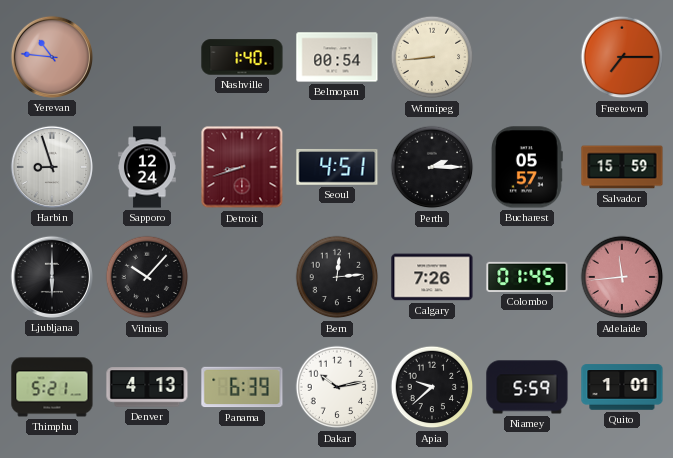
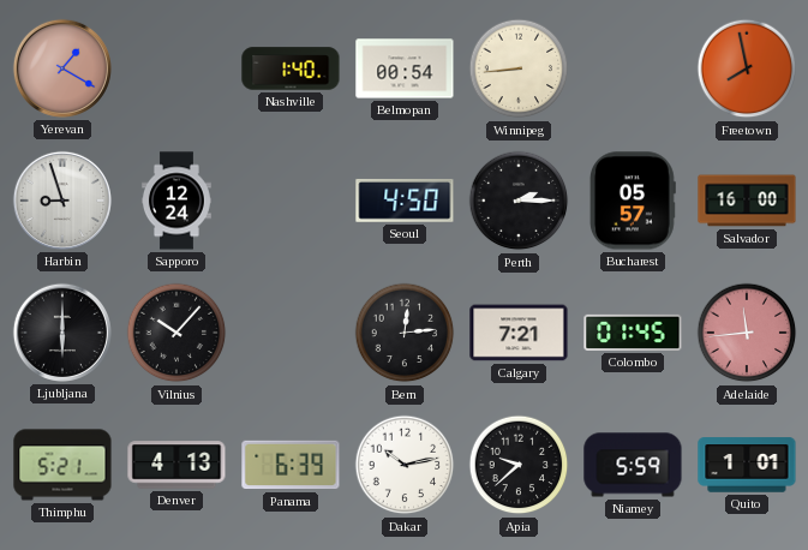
Yerevan: 10:46 -> 1:20 (62, 68)
Freetown: 7:15 -> 7:58 (747, 68)
Detroit: 8:42 -> none (242, 167)
Seoul: 4:51 -> 4:50 (405, 201)
Salvador: 15:59 -> 16:00 (747, 201)
Calgary: 7:26 -> 7:21 (519, 333)
